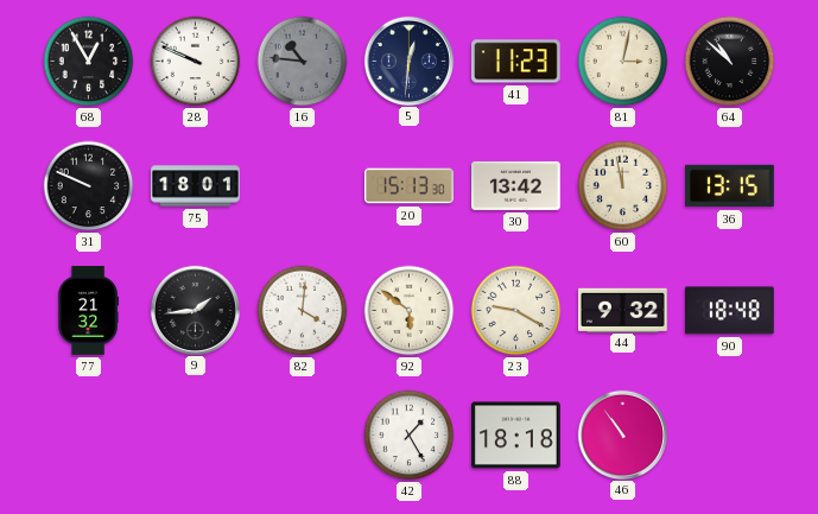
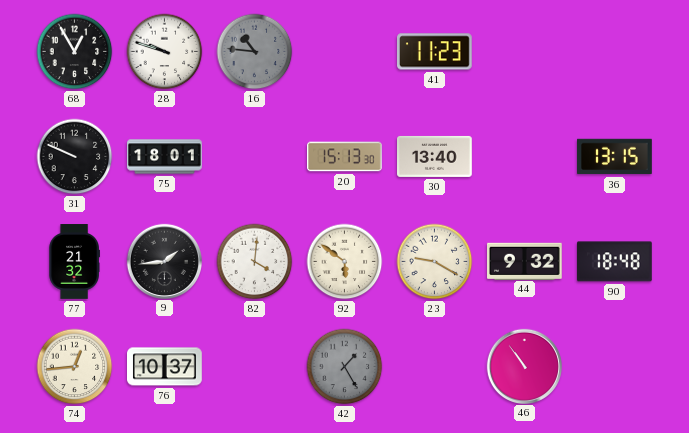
28: 9:49 -> 9:48 (165, 52)
5: 12:31 -> none (408, 61)
81: 3:02 -> none (623, 62)
64: 10:52 -> none (730, 62)
30: 13:42 -> 13:40 (435, 156)
60: 11:58 -> none (623, 186)
74: none -> 12:44 (75, 367)
76: none -> 10:37 (165, 367)
42 dial: white -> grey (345, 367)
88: 18:18 -> none (516, 436)
